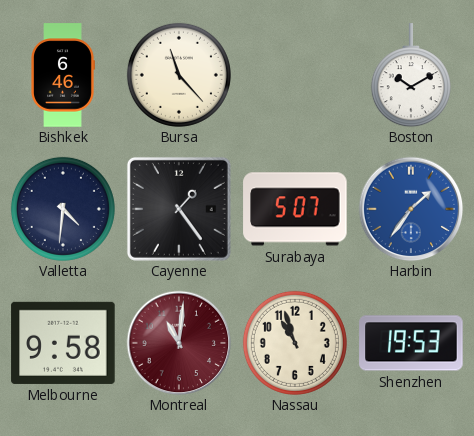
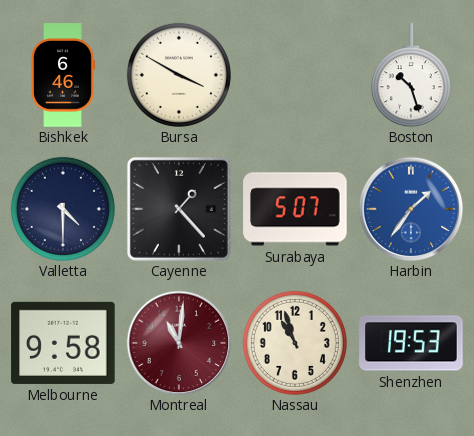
Bursa: 11:23 -> 3:50 (179, 75)
Boston: 10:10 -> 10:27 (411, 75)
Valletta: 4:31 -> 4:30 (63, 209)
Cayenne: 1:24 -> 1:23 (179, 209)
